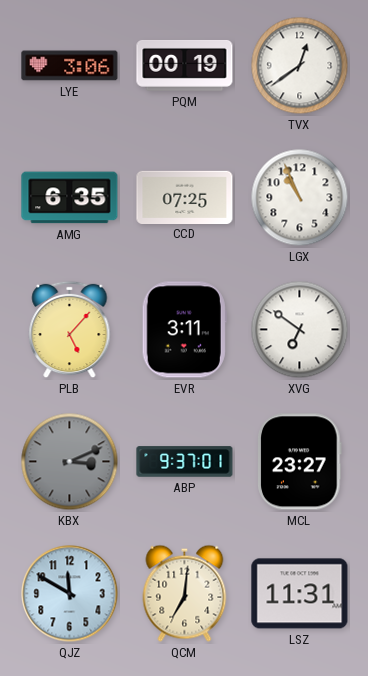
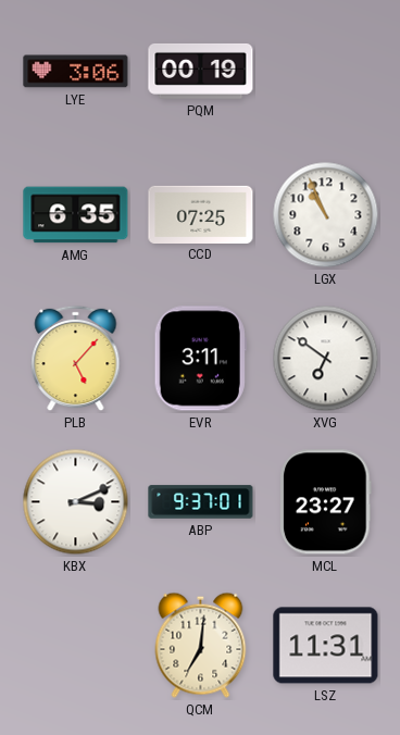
TVX: 12:39 -> none (300, 66)
KBX dial: grey -> white (76, 502)
QJZ: 11:50 -> none (70, 594)
